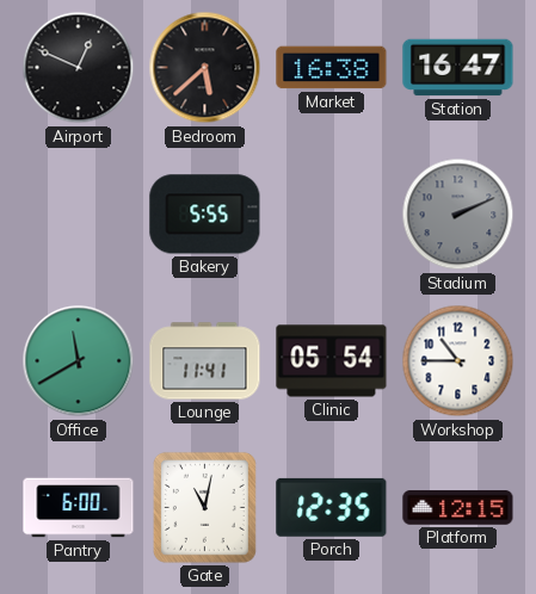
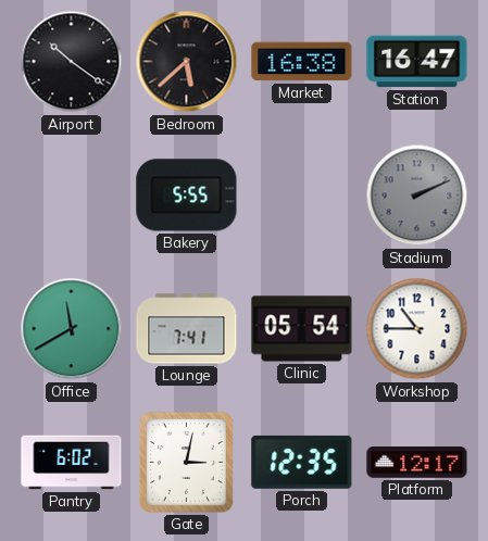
Airport: 12:49 -> 10:21 (72, 62)
Lounge: 11:41 -> 7:41 (187, 329)
Pantry: 6:00 -> 6:02 (72, 463)
Gate: 11:02 -> 3:02 (186, 462)
Platform: 12:15 -> 12:17 (417, 463)
